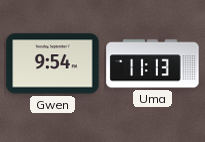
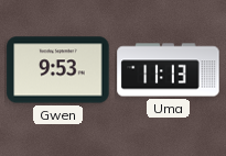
Gwen: 9:54 -> 9:53 (58, 70)
